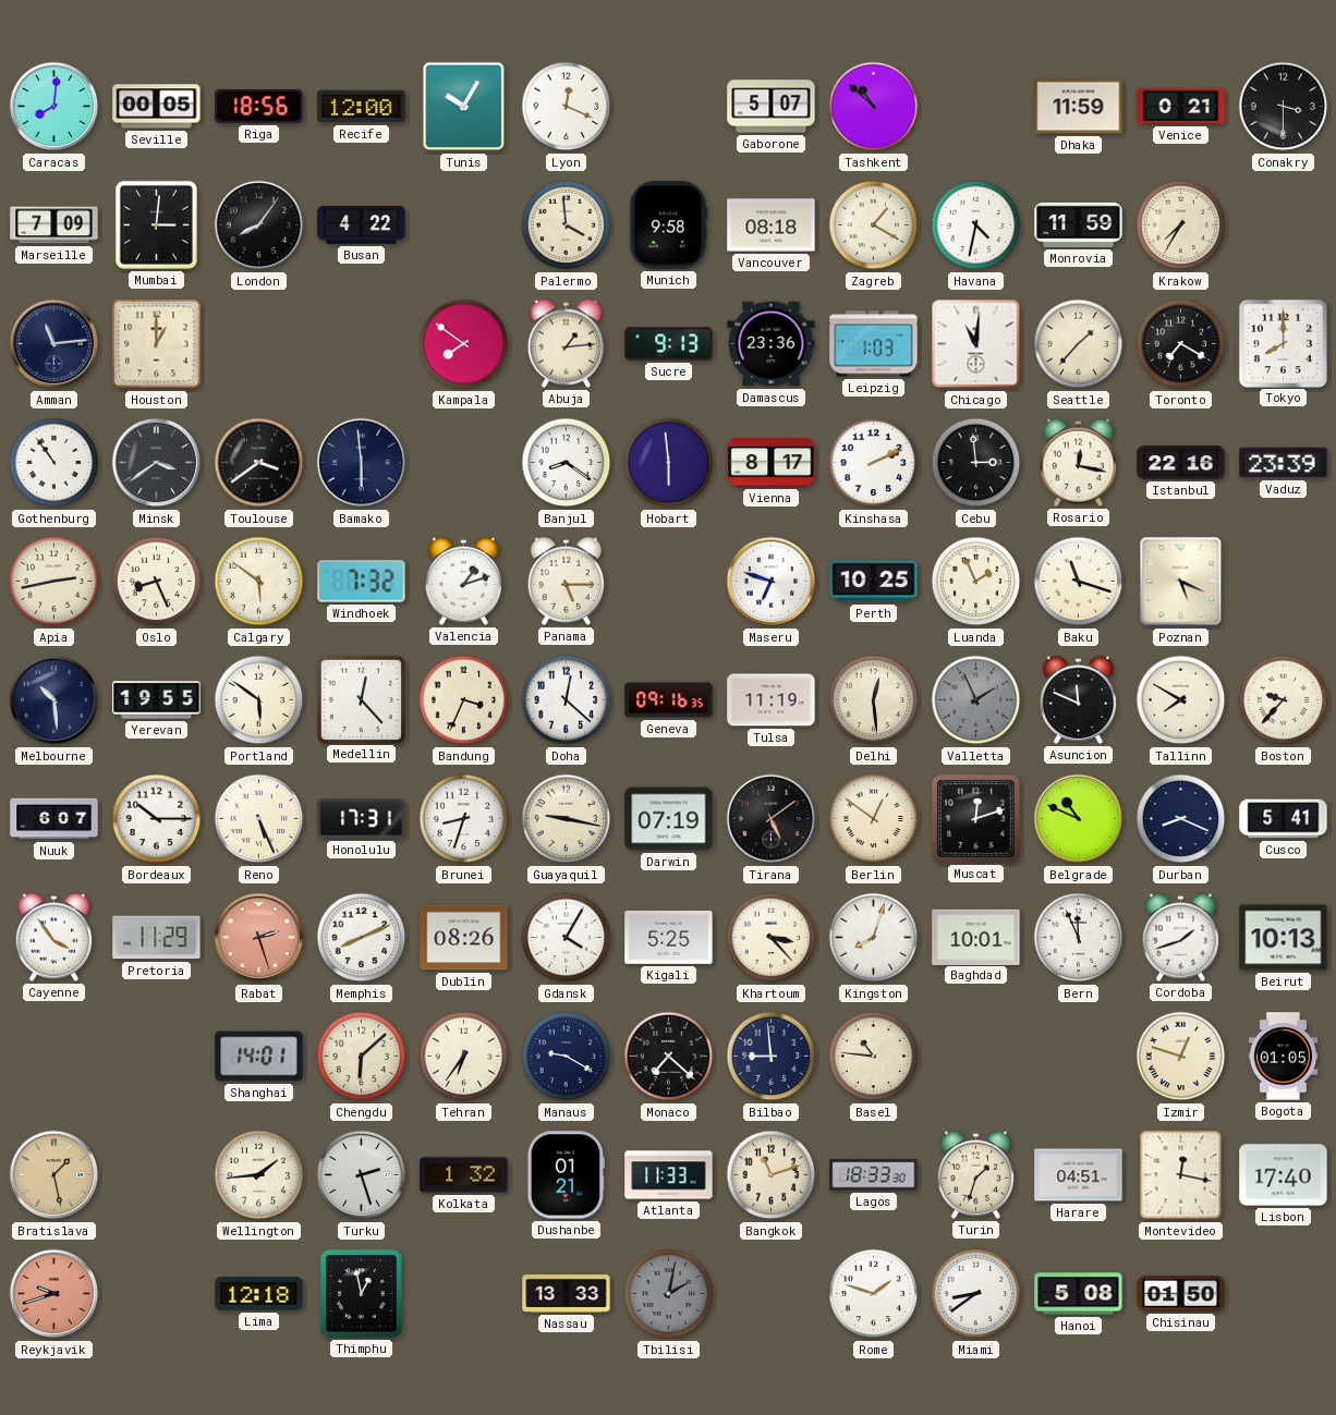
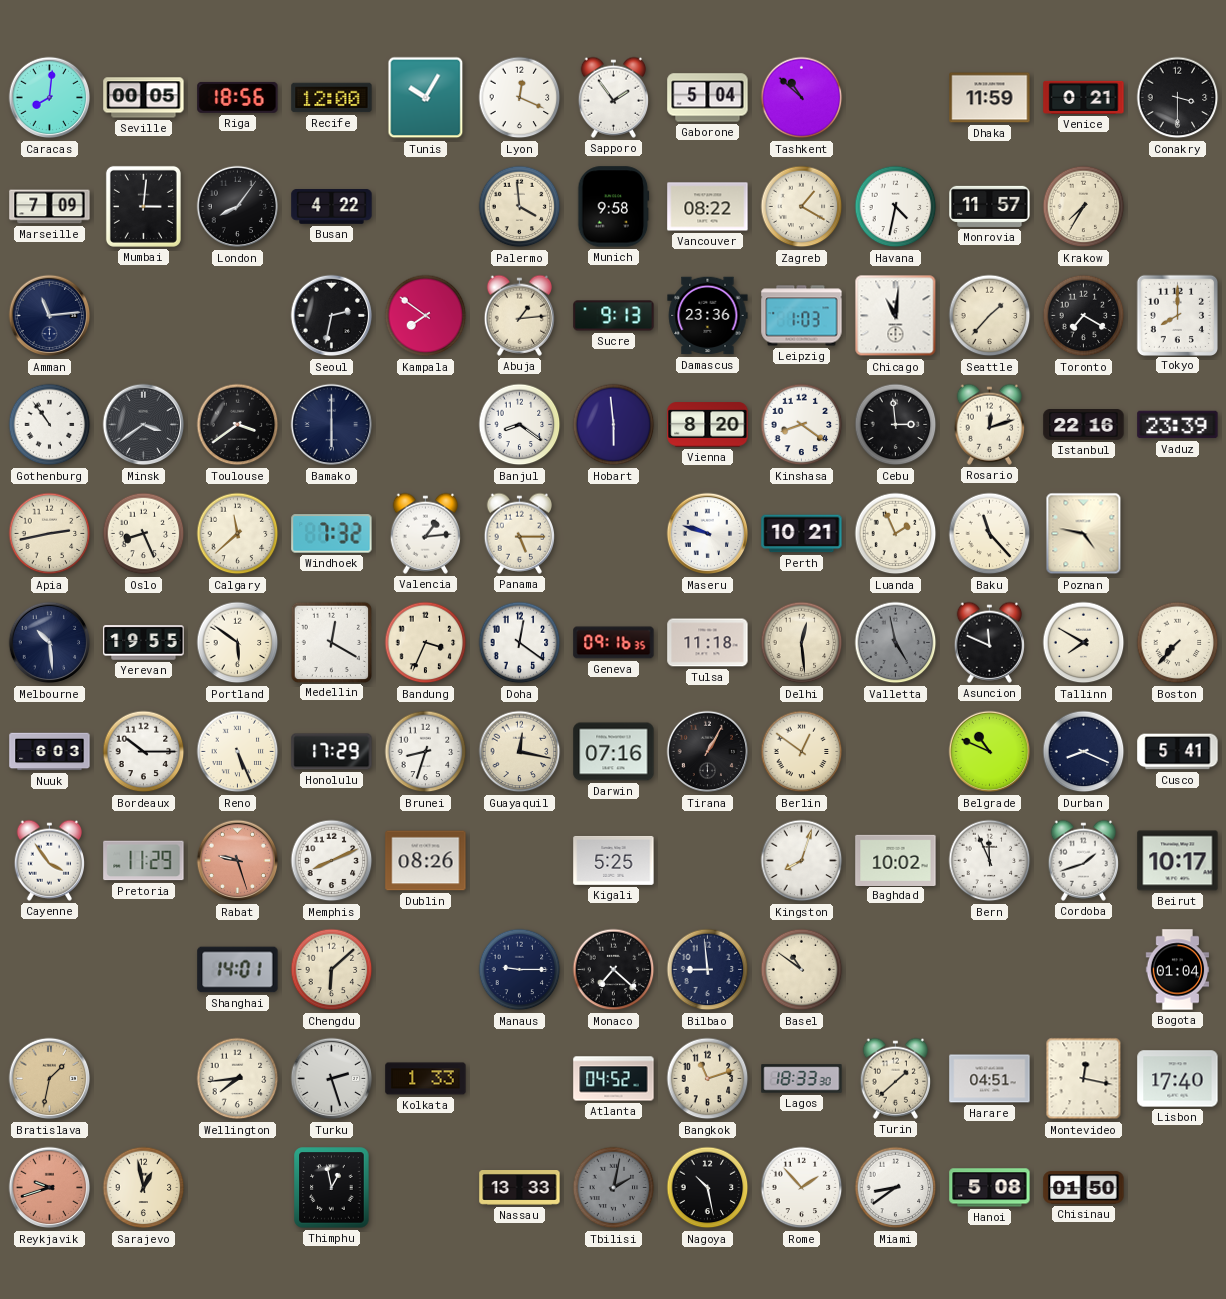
Sapporo: none -> 1:54 (614, 97)
Gaborone: 5:07 -> 5:04 (708, 98)
Vancouver: 08:18 -> 08:22 (708, 207)
Monrovia: 11:59 -> 11:57 (990, 206)
Houston: 1:00 -> none (157, 344)
Seoul: none -> 2:32 (332, 316)
Bamako: 5:59 -> 6:00 (332, 425)
Vienna: 8:17 -> 8:20 (708, 425)
Kinshasa: 2:11 -> 8:21 (802, 425)
Rosario: 12:17 -> 12:12 (990, 424)
Calgary: 5:51 -> 11:38 (238, 534)
Valencia: 1:12 -> 1:14 (426, 533)
Maseru: 6:48 -> 9:48 (708, 534)
Perth: 10:25 -> 10:21 (802, 534)
Baku: 11:18 -> 11:23 (990, 534)
Poznan: 5:19 -> 4:47 (1084, 534)
Medellin: 12:23 -> 12:20 (331, 642)
Doha: 12:22 -> 12:21 (520, 643)
Tulsa: 11:19 -> 11:18 (708, 643)
Valletta: 1:56 -> 4:58 (896, 643)
Boston: 9:37 -> 7:37 (1178, 643)
Nuuk: 6:07 -> 6:03 (50, 752)
Honolulu: 17:31 -> 17:29 (332, 752)
Guayaquil: 9:17 -> 12:17 (520, 752)
Darwin: 07:19 -> 07:16 (614, 752)
Tirana: 5:09 -> 1:05 (708, 752)
Muscat: 12:12 -> none (976, 819)
Rabat: 2:27 -> 9:27 (238, 861)
Gdansk: 4:05 -> none (567, 938)
Khartoum: 3:23 -> none (772, 938)
Baghdad: 10:01 -> 10:02 (896, 860)
Beirut: 10:13 -> 10:17 (1178, 861)
Tehran: 6:36 -> none (464, 1057)
Manaus: 9:20 -> 9:15 (520, 970)
Basel: 10:46 -> 10:51 (802, 970)
Izmir: 12:48 -> none (1181, 1057)
Bogota: 01:05 -> 01:04 (1178, 970)
Bratislava: 1:28 -> 1:32 (50, 1079)
Wellington: 1:44 -> 7:44 (238, 1079)
Kolkata: 1:32 -> 1:33 (426, 1079)
Dushanbe: 01:21 -> none (566, 1175)
Atlanta: 11:33 -> 04:52 (614, 1079)
Turin: 1:33 -> 1:38 (896, 1078)
Sarajevo: none -> 12:58 (144, 1188)
Lima: 12:18 -> none (259, 1294)
Nagoya: none -> 10:28 (708, 1188)
Rome: 1:48 -> 1:53 (802, 1188)
